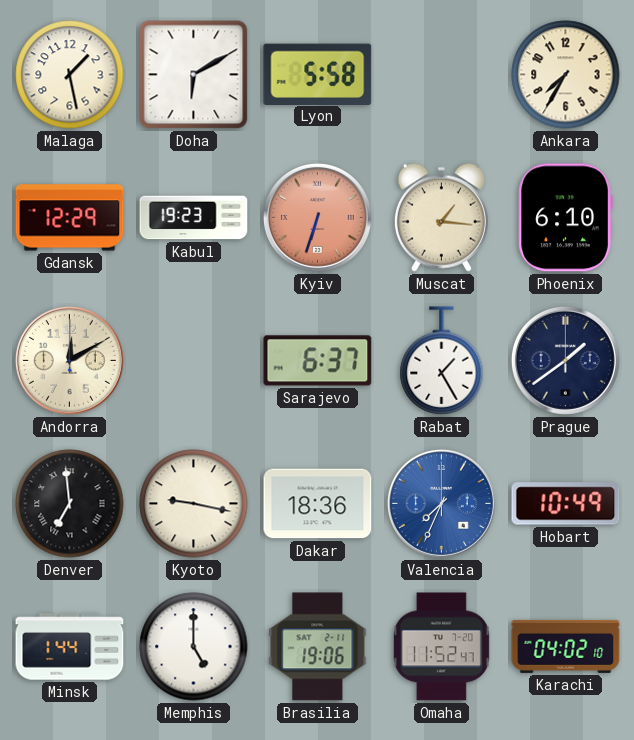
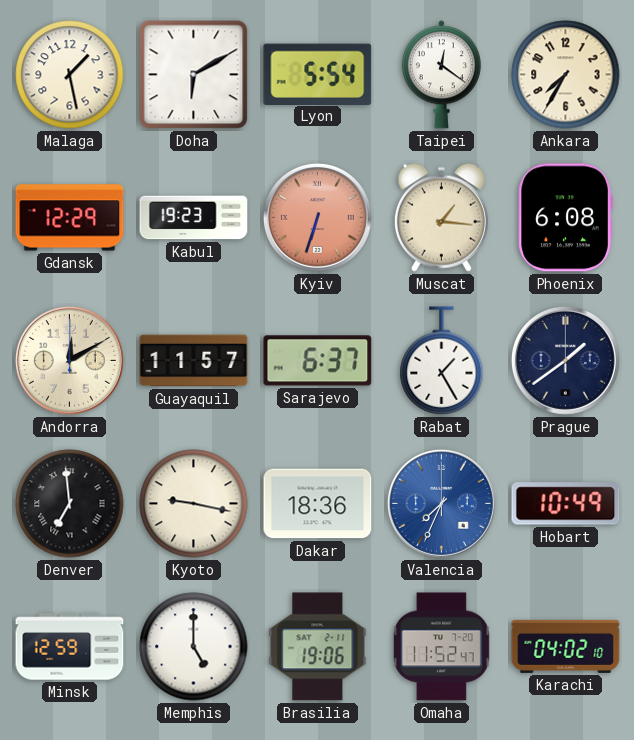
Lyon: 5:58 -> 5:54 (318, 74)
Taipei: none -> 12:21 (441, 75)
Phoenix: 6:10 -> 6:08 (565, 218)
Guayaquil: none -> 11:57 (194, 361)
Minsk: 1:44 -> 12:59 (70, 647)
